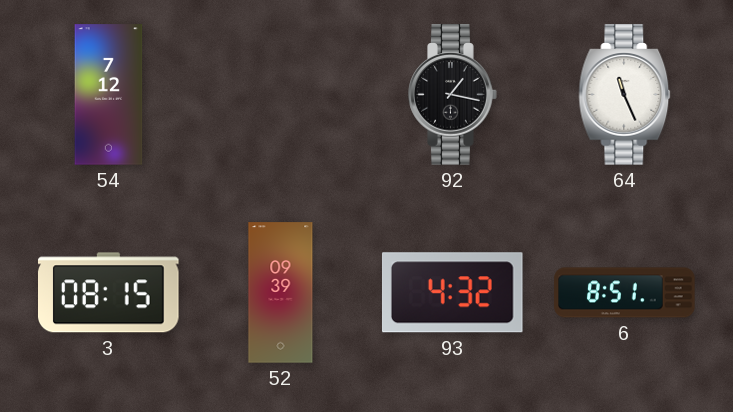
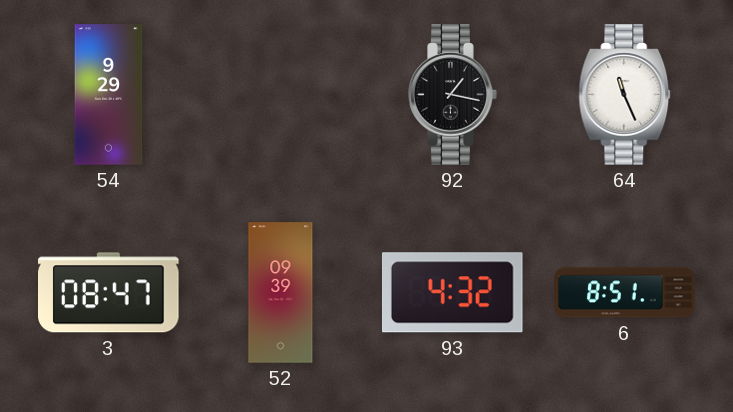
54: 7:12 -> 9:29 (109, 95)
3: 08:15 -> 08:47 (109, 293)
